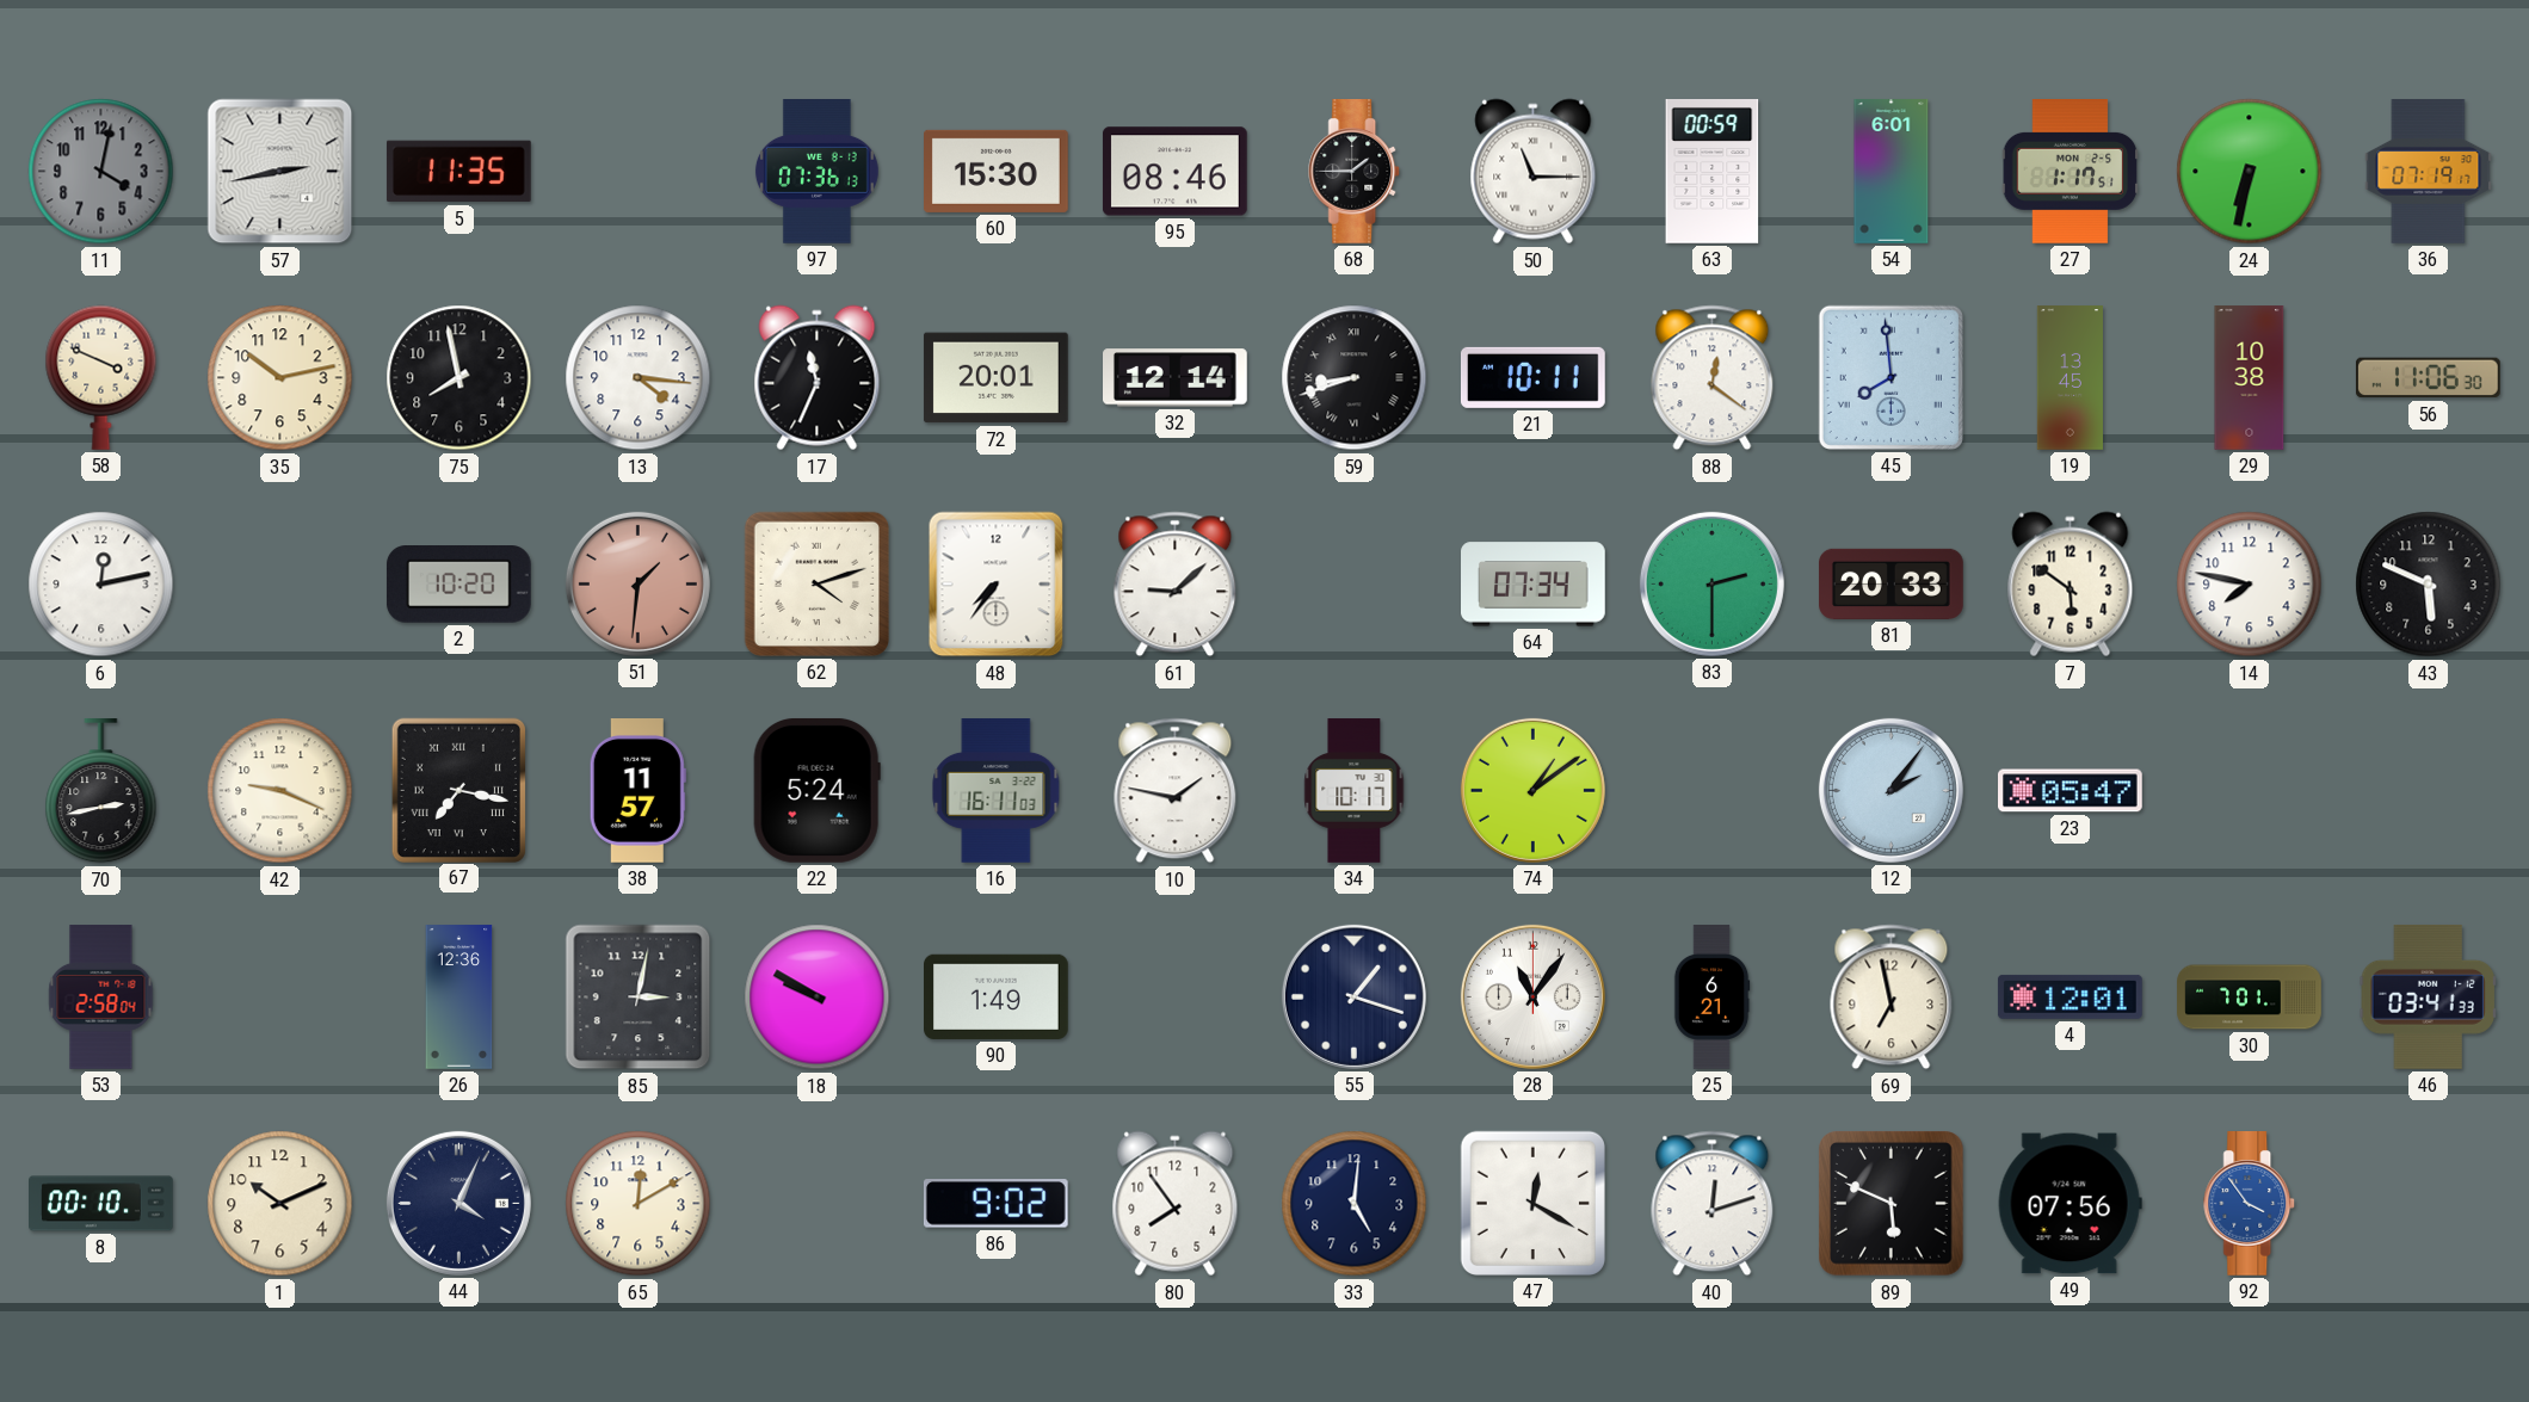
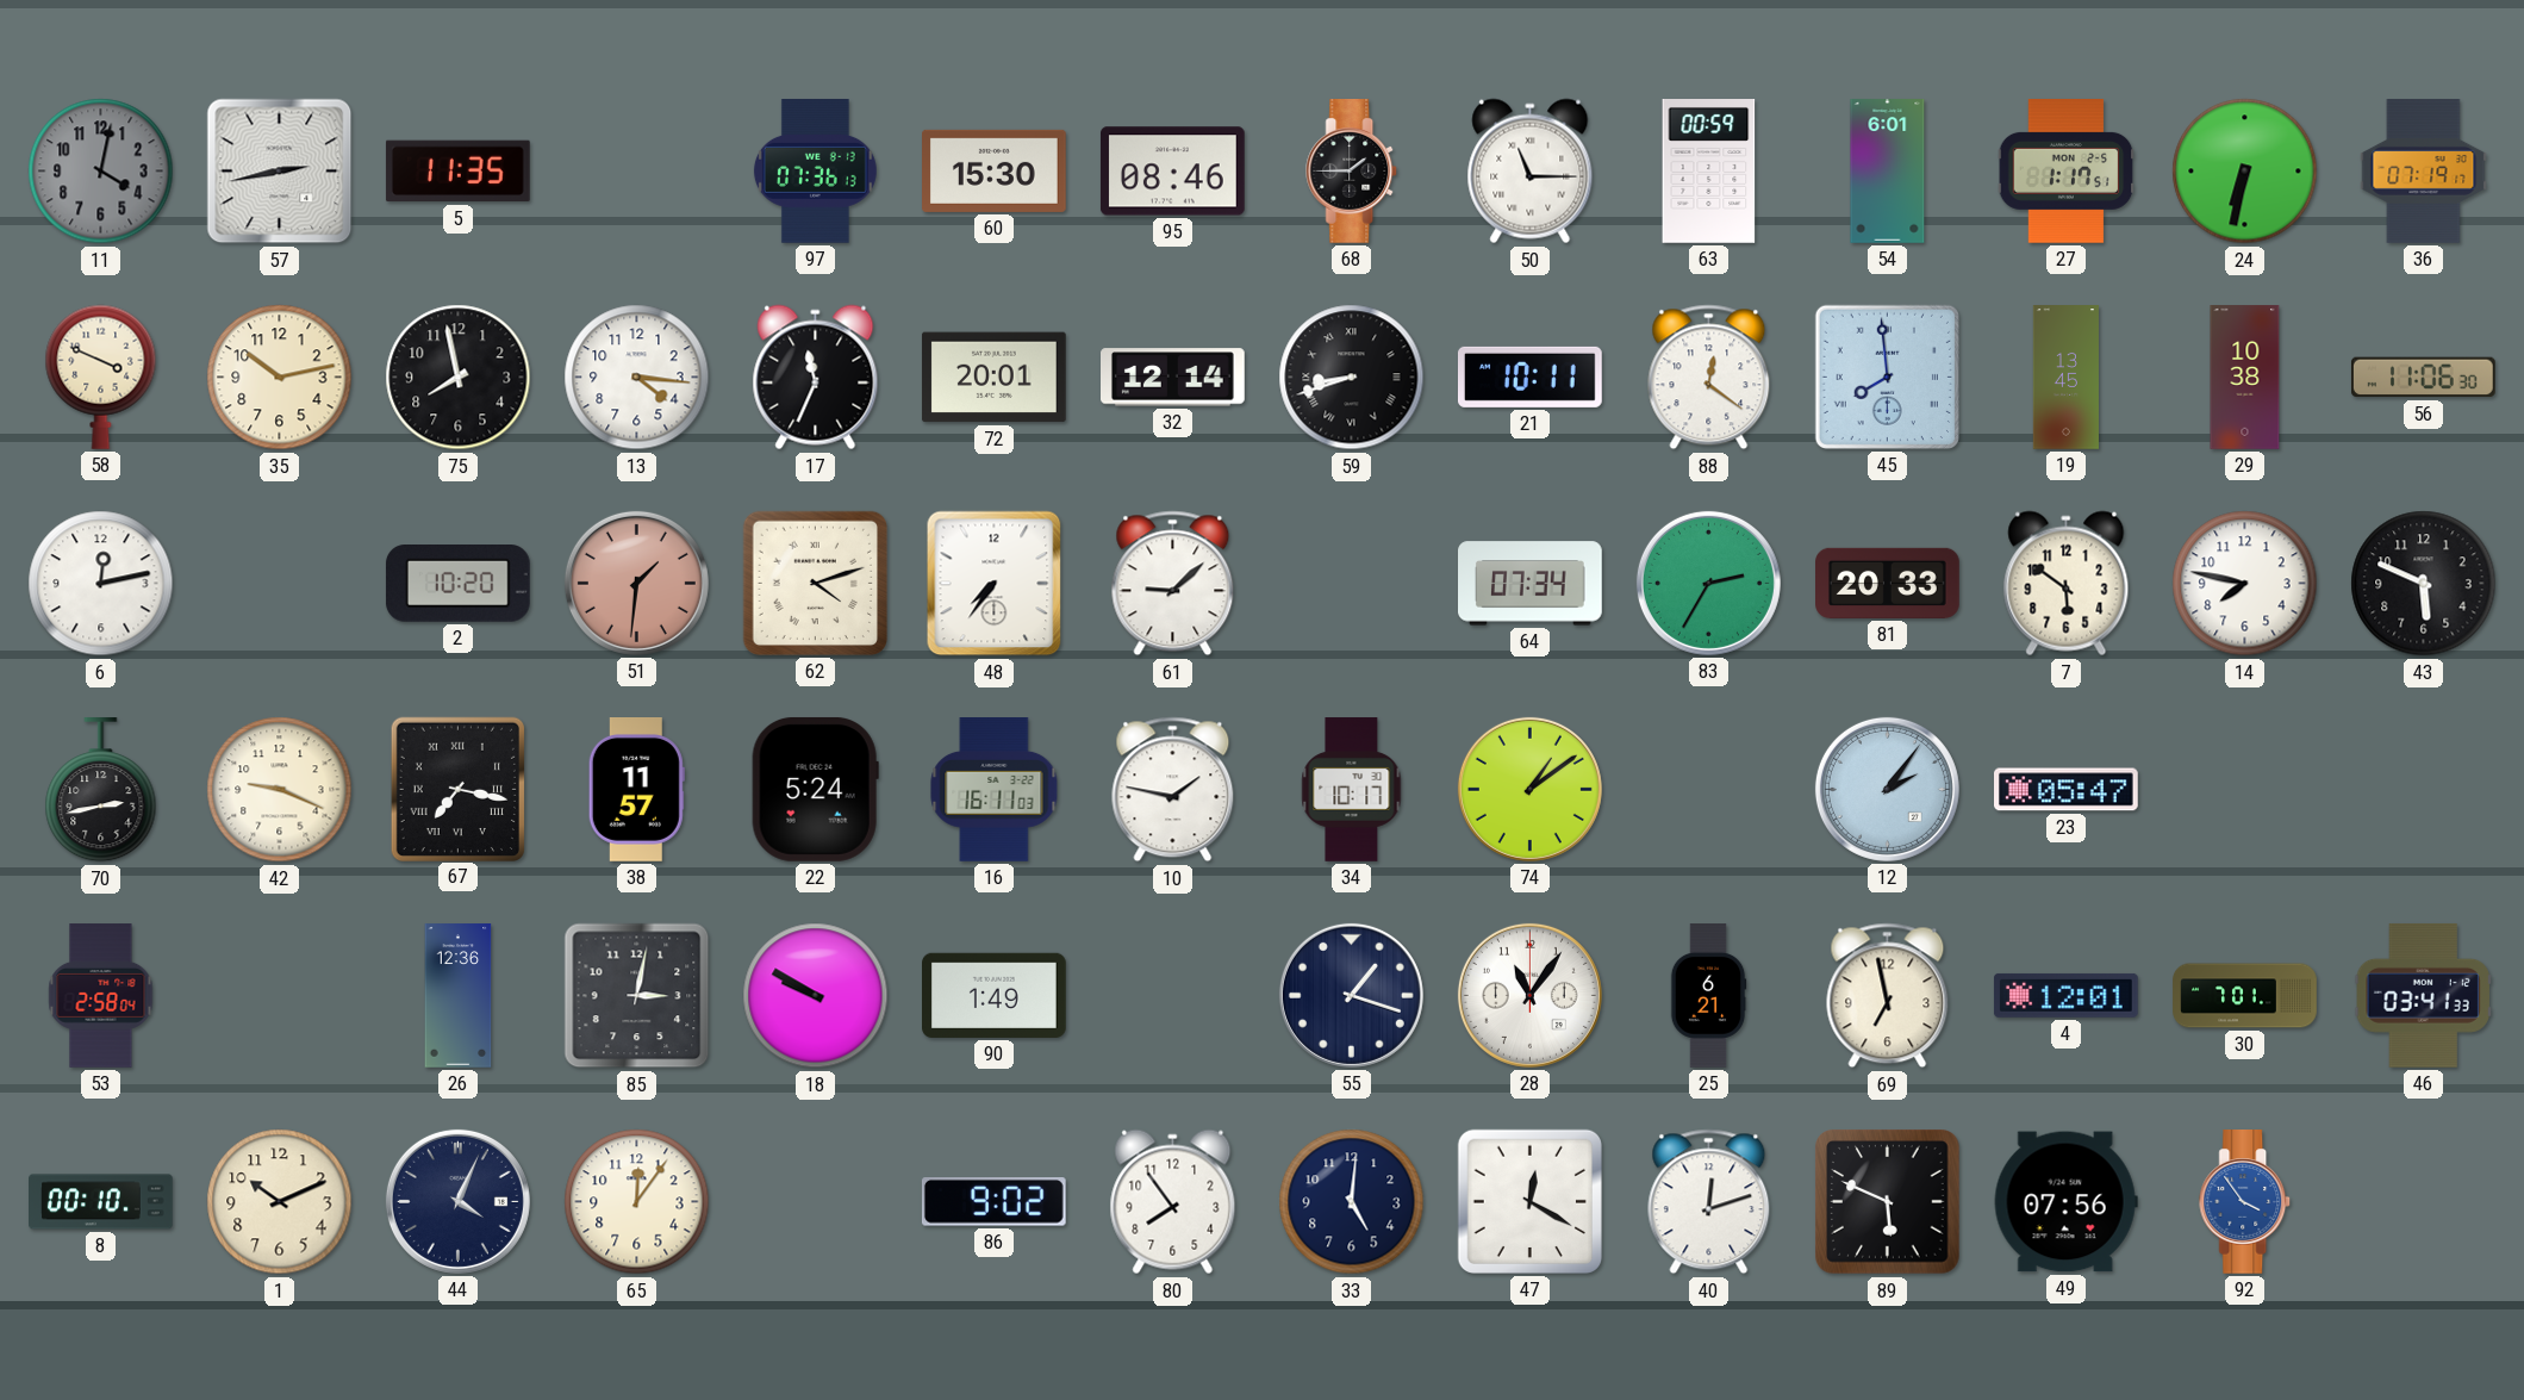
83: 2:30 -> 2:35 (1708, 583)
65: 12:10 -> 12:06 (637, 1202)
